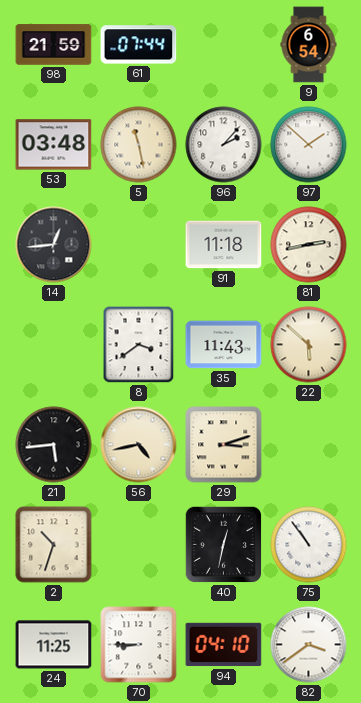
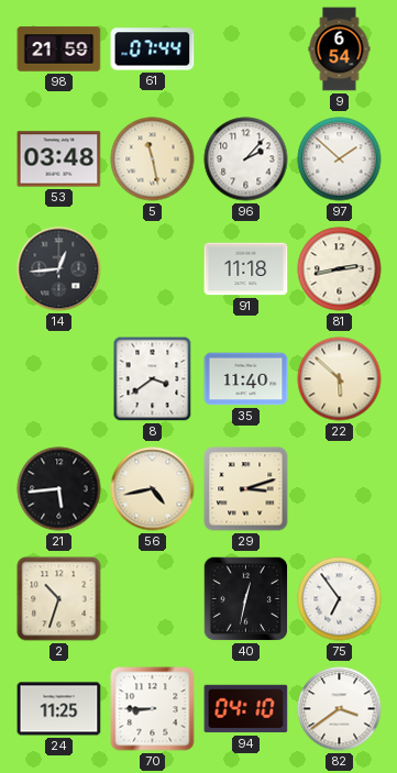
35: 11:43 -> 11:40 (246, 379)
75: 10:54 -> 6:54 (340, 599)
